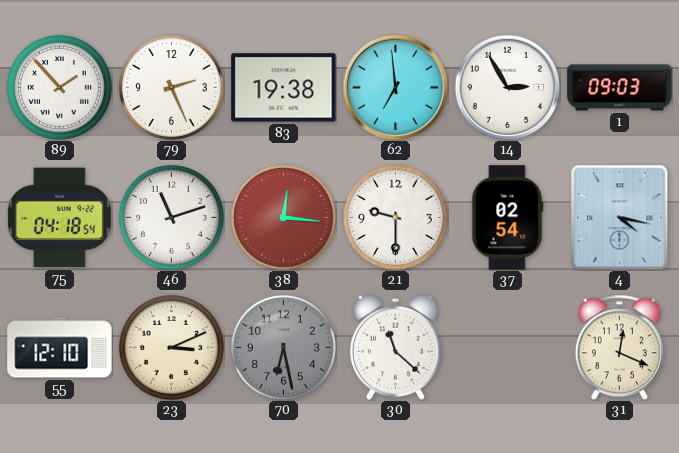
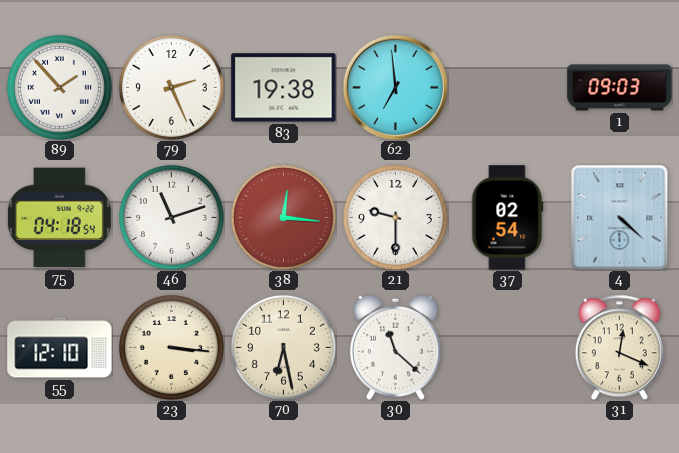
14: 2:55 -> none (507, 87)
4: 4:17 -> 4:22 (620, 217)
23: 3:11 -> 3:16 (171, 347)
70 dial: grey -> cream (283, 347)
